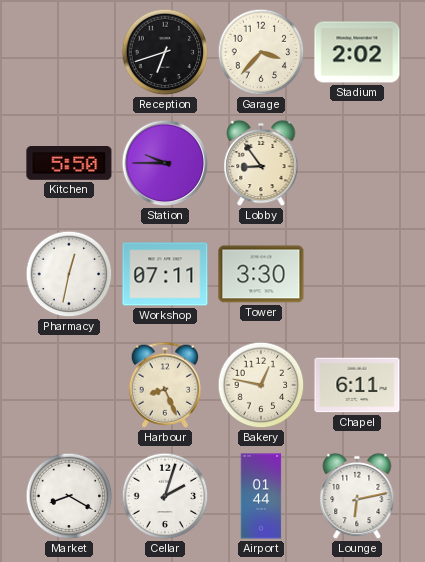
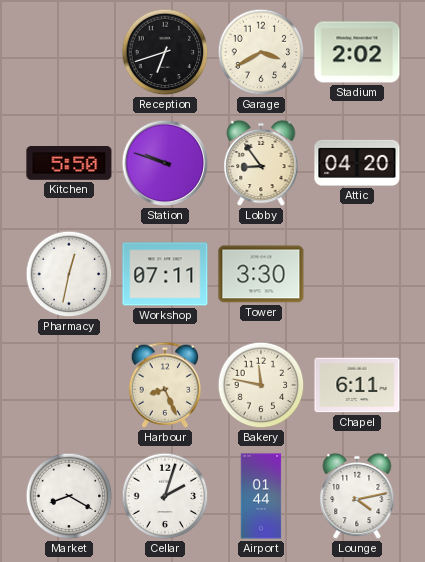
Garage: 3:37 -> 3:40 (261, 52)
Station: 9:45 -> 9:48 (165, 163)
Attic: none -> 04:20 (357, 163)
Bakery: 12:47 -> 11:47 (261, 385)
Lounge: 6:13 -> 4:13 (357, 496)
